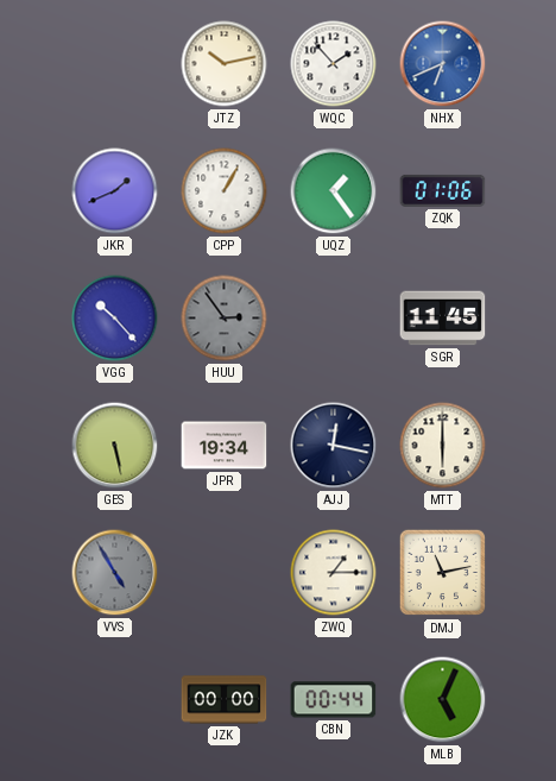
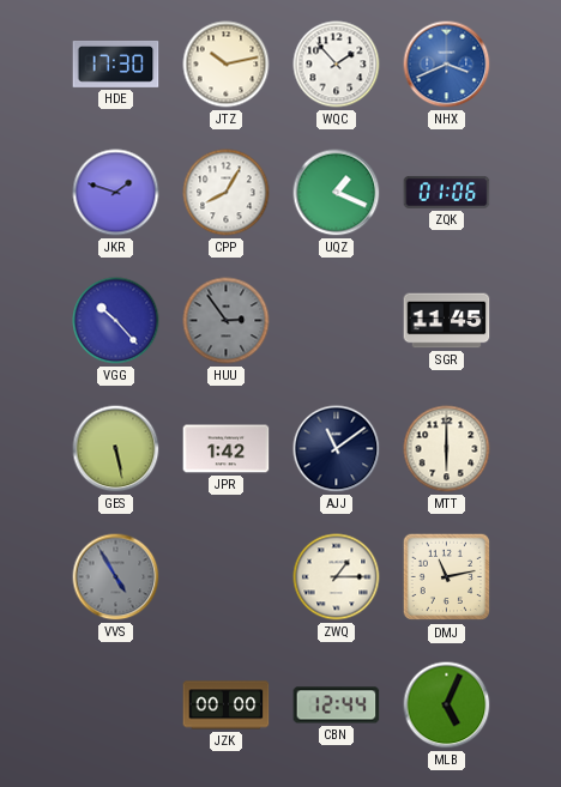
HDE: none -> 17:30 (116, 65)
NHX: 6:41 -> 3:41 (447, 65)
JKR: 1:41 -> 1:48 (116, 193)
CPP: 1:05 -> 8:05 (227, 193)
UQZ: 1:24 -> 1:19 (337, 193)
JPR: 19:34 -> 1:42 (227, 449)
AJJ: 12:17 -> 11:09 (337, 449)
CBN: 00:44 -> 12:44 (337, 706)
